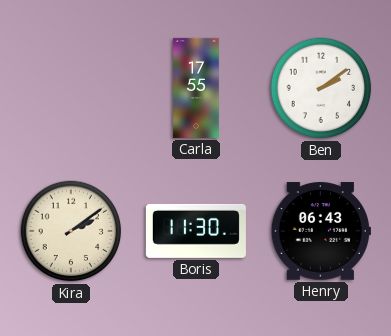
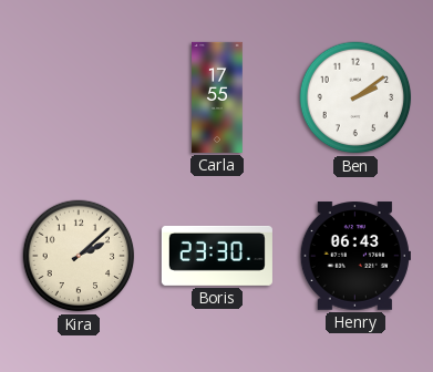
Kira: 2:09 -> 2:08 (79, 256)
Boris: 11:30 -> 23:30 (217, 256)
